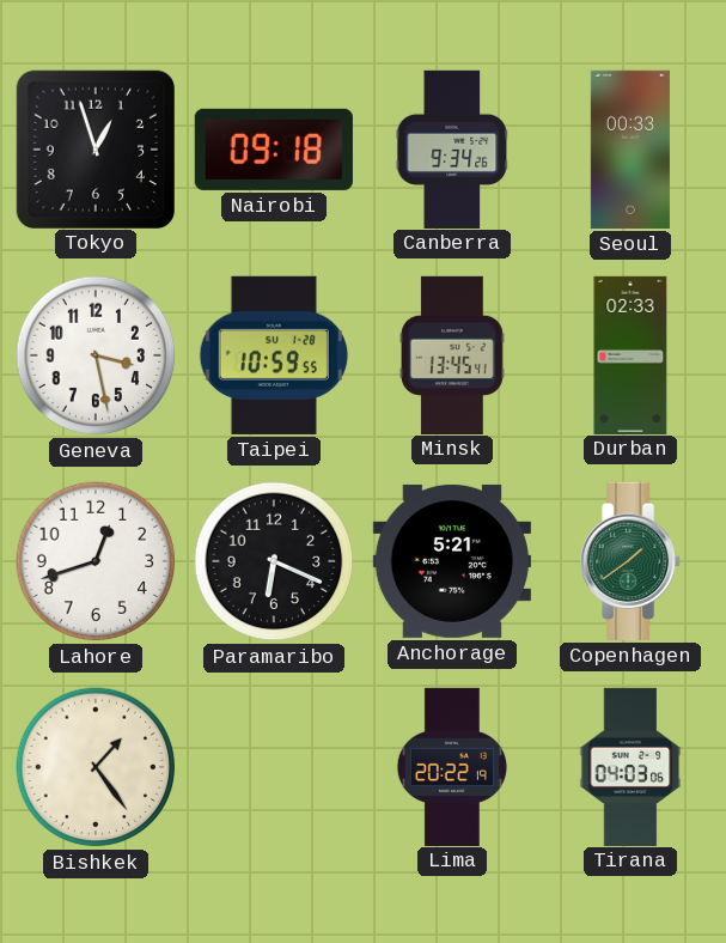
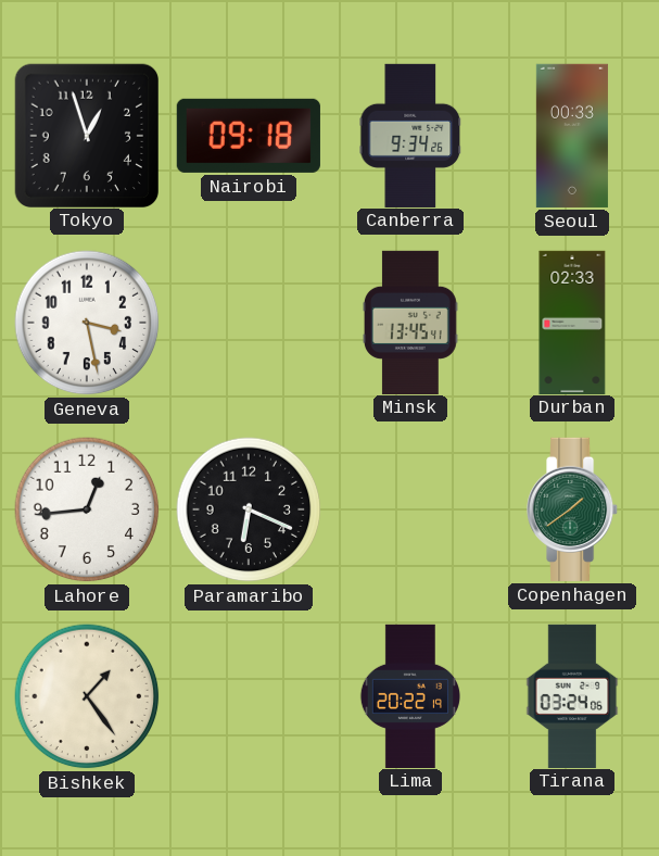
Taipei: 10:59 -> none (274, 355)
Lahore: 12:42 -> 12:44 (87, 509)
Anchorage: 5:21 -> none (452, 561)
Tirana: 04:03 -> 03:24 (572, 695)
